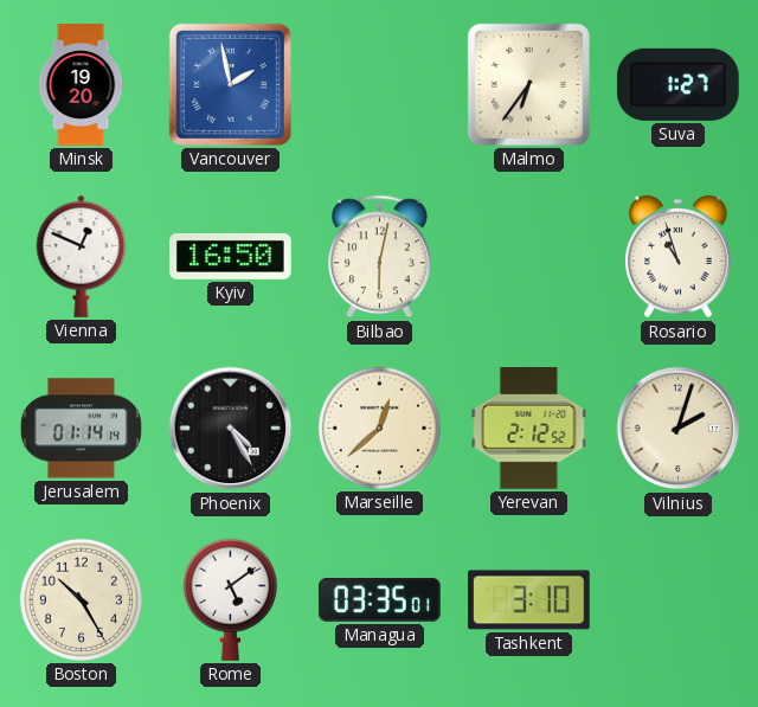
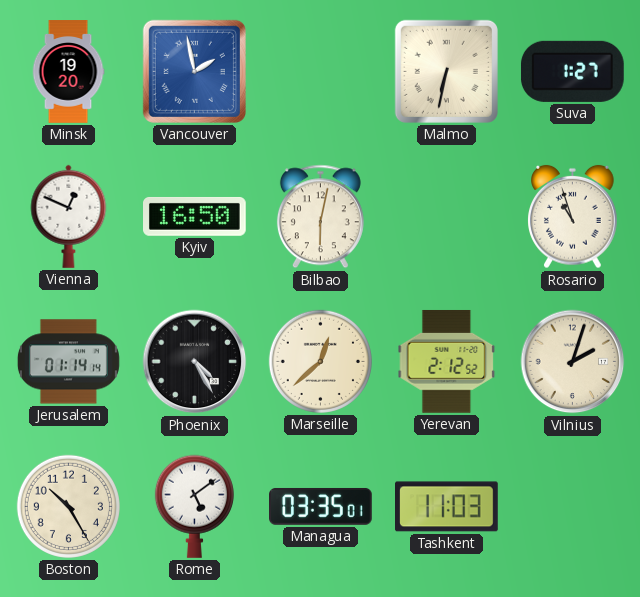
Malmo: 6:36 -> 6:32 (446, 71)
Tashkent: 3:10 -> 11:03 (447, 507)
